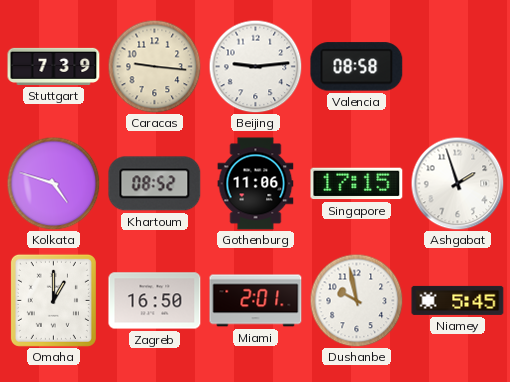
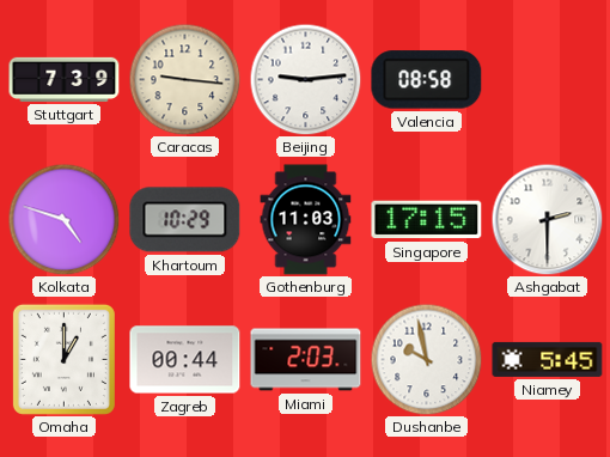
Khartoum: 08:52 -> 10:29 (185, 220)
Gothenburg: 11:06 -> 11:03 (306, 220)
Ashgabat: 1:57 -> 2:30 (547, 219)
Zagreb: 16:50 -> 00:44 (185, 360)
Miami: 2:01 -> 2:03 (306, 360)
